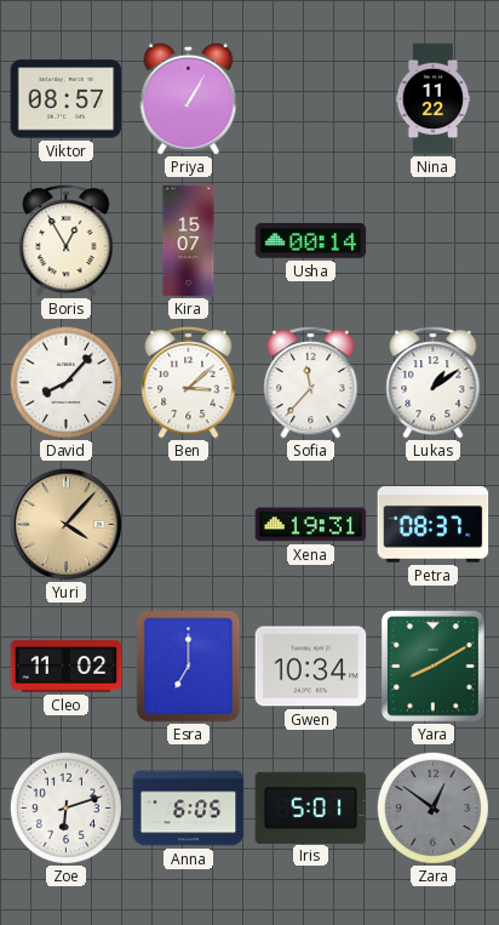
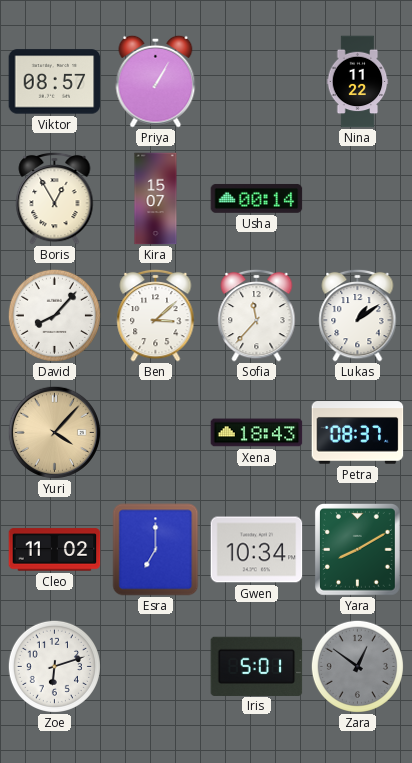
Xena: 19:31 -> 18:43 (257, 433)
Anna: 6:05 -> none (189, 809)
